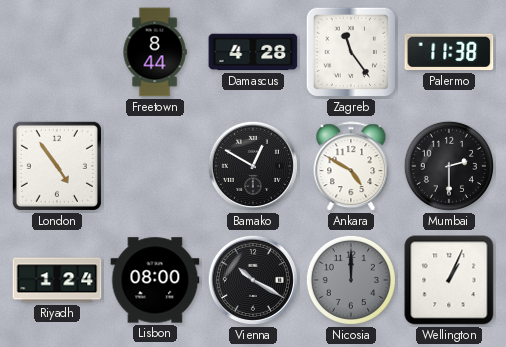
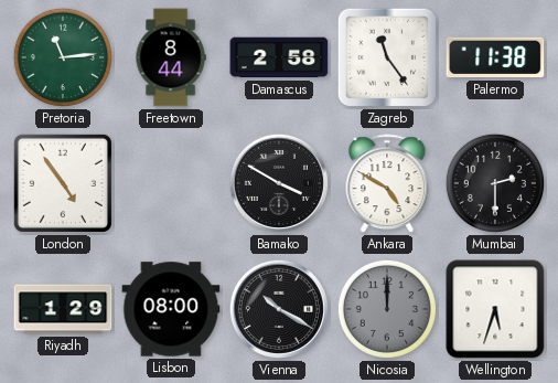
Pretoria: none -> 11:14 (63, 57)
Damascus: 4:28 -> 2:58 (279, 57)
Bamako: 12:50 -> 3:50 (279, 183)
Riyadh: 1:24 -> 1:29 (63, 309)
Wellington: 1:04 -> 5:33 (495, 309)
